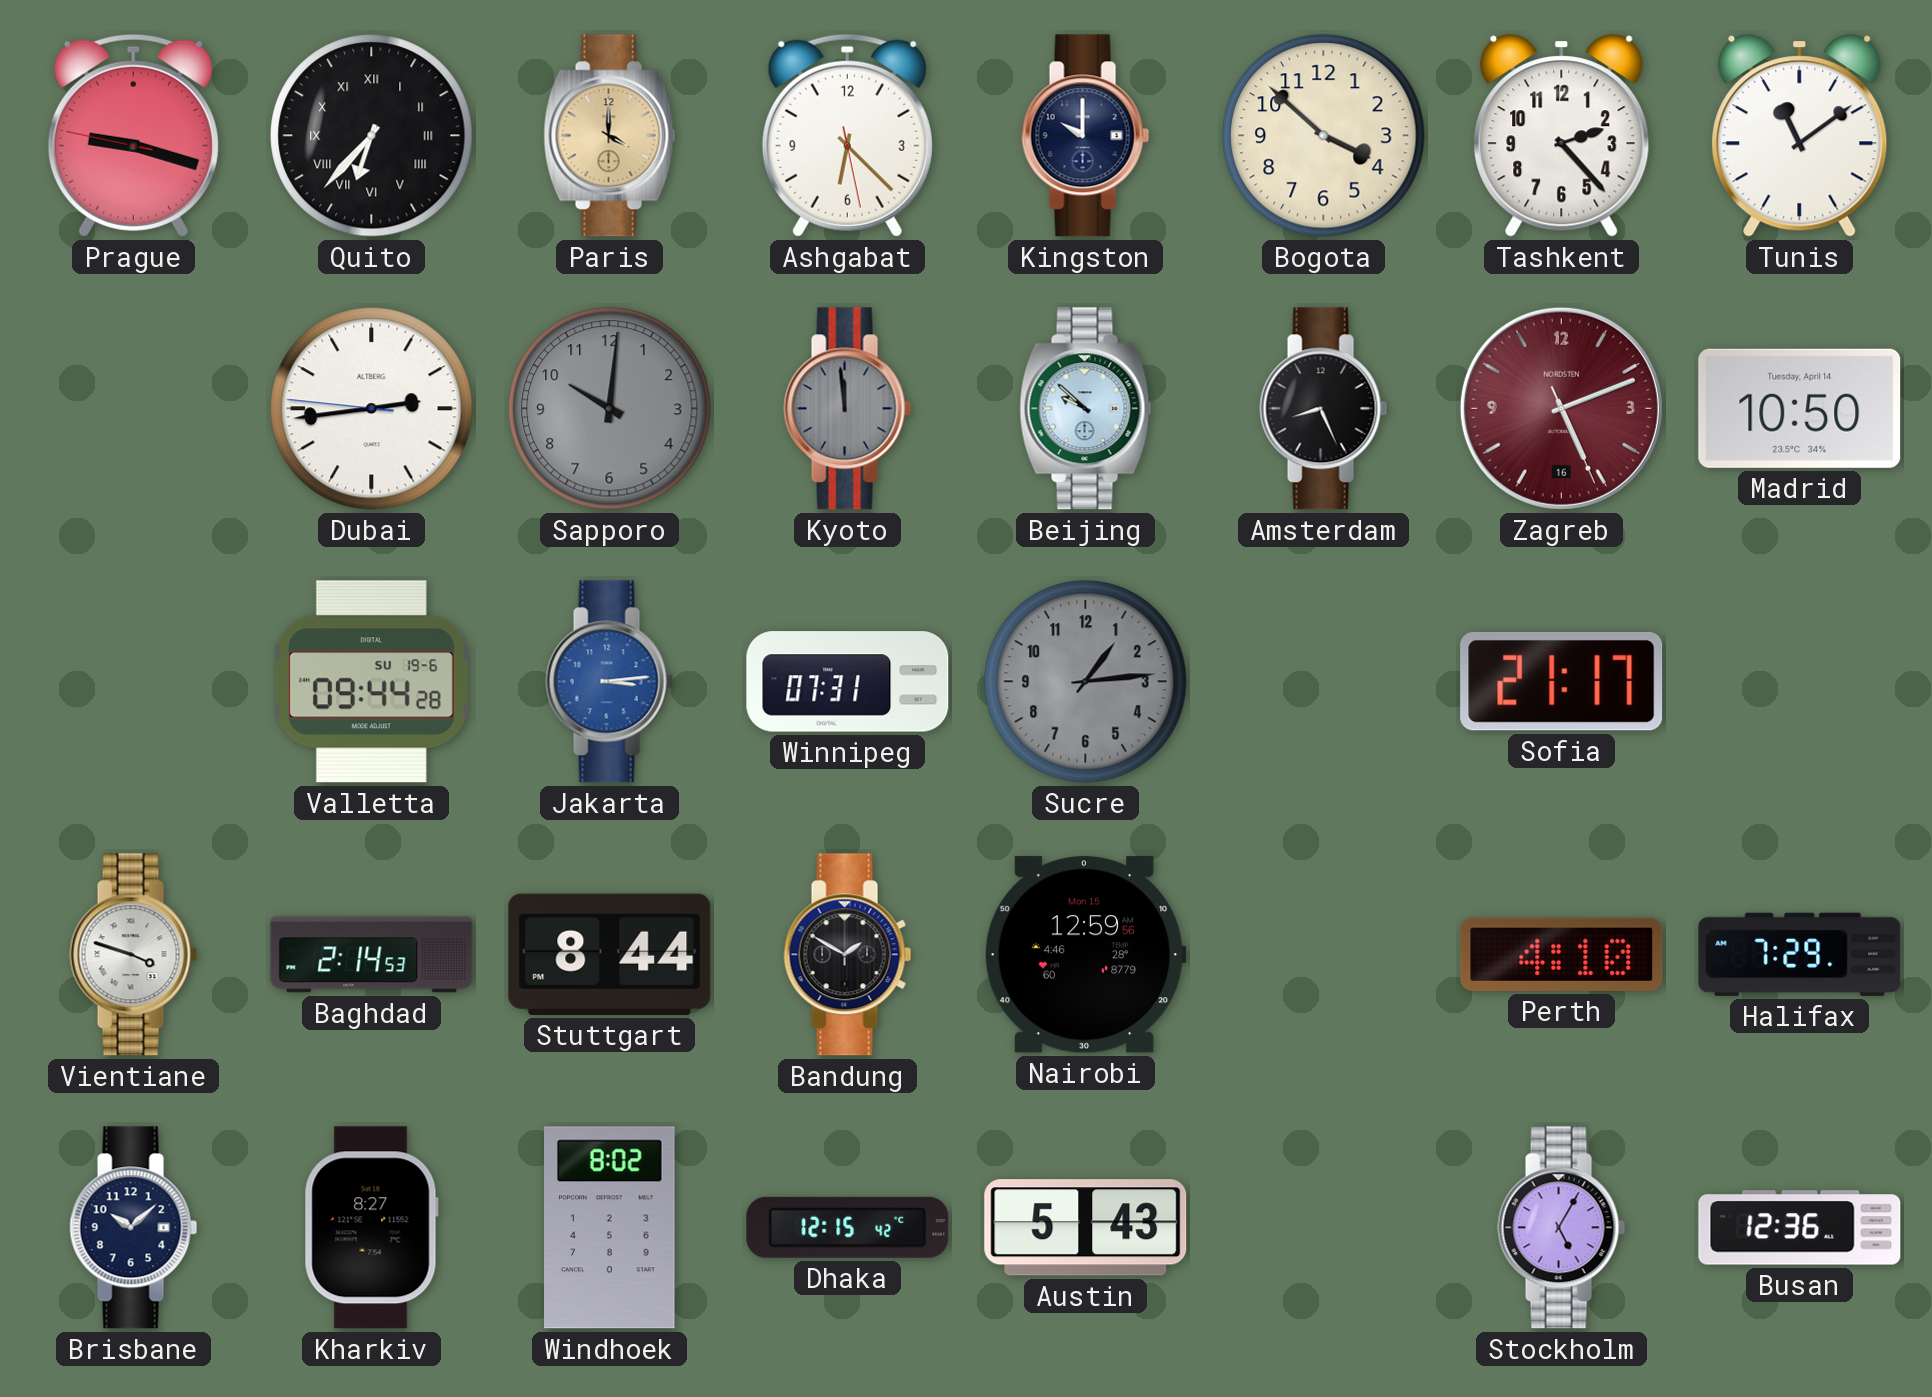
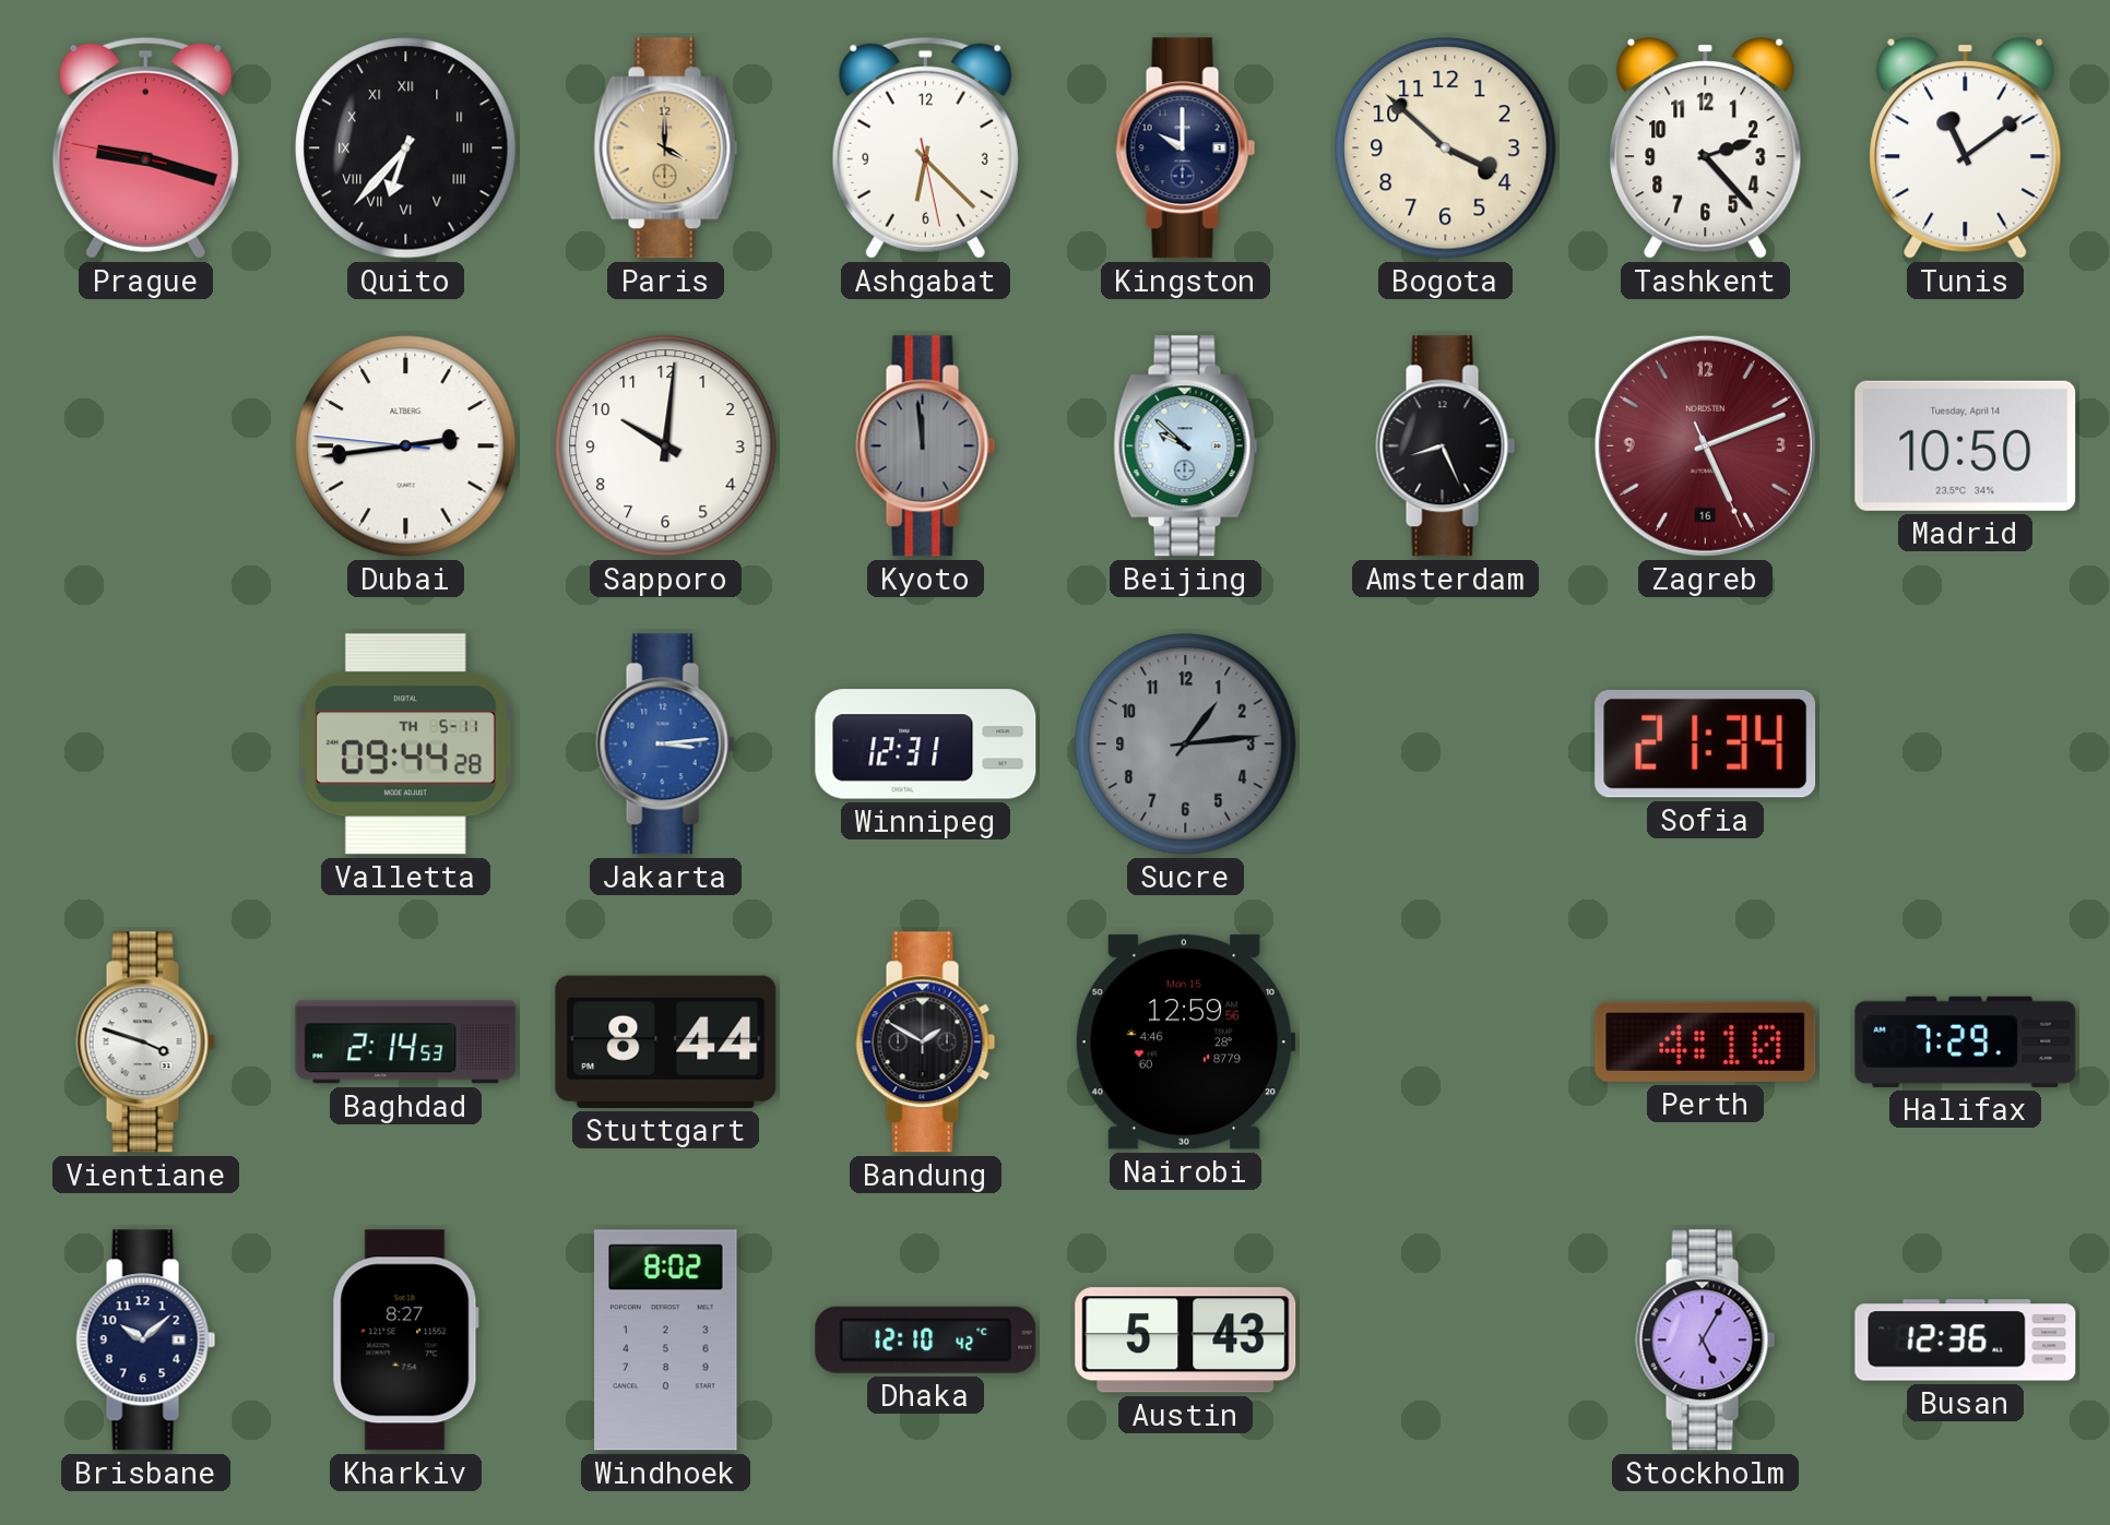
Sapporo dial: grey -> white (666, 446)
Valletta date: SU 19-6 -> TH 5-11 (405, 744)
Winnipeg: 07:31 -> 12:31 (926, 744)
Sofia: 21:17 -> 21:34 (1706, 743)
Dhaka: 12:15 -> 12:10 (926, 1339)
